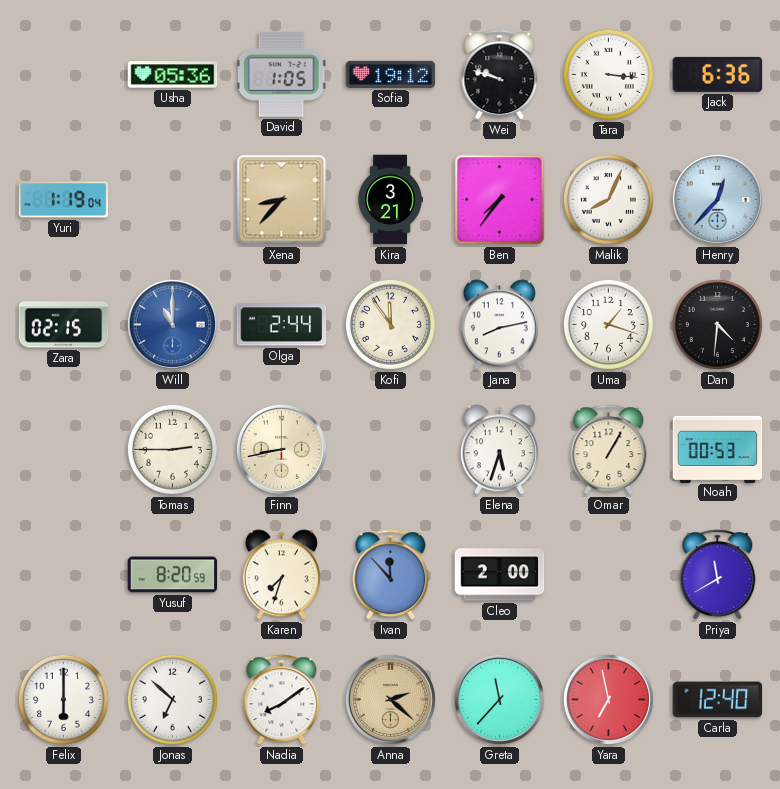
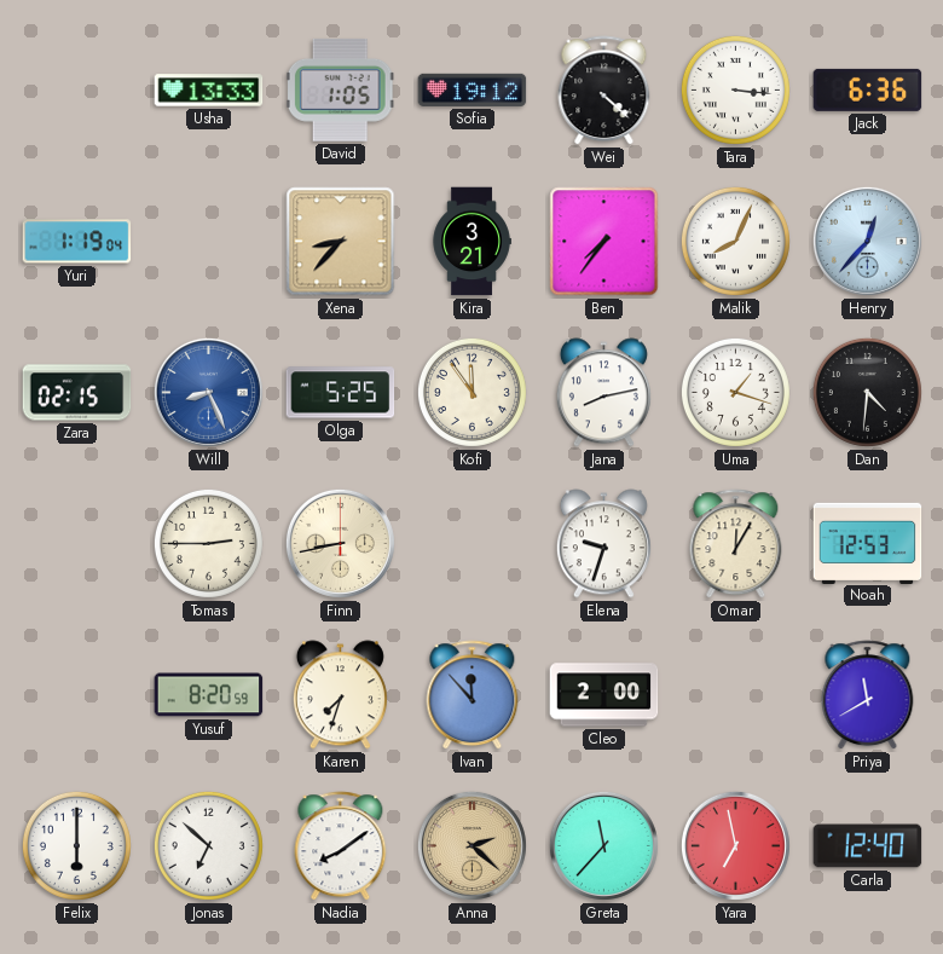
Usha: 05:36 -> 13:33 (209, 91)
Wei: 9:48 -> 4:22 (604, 91)
Will: 11:00 -> 8:26 (208, 392)
Olga: 2:44 -> 5:25 (341, 393)
Elena: 5:33 -> 9:33 (603, 544)
Omar: 1:05 -> 12:05 (736, 544)
Noah: 00:53 -> 12:53 (868, 543)
